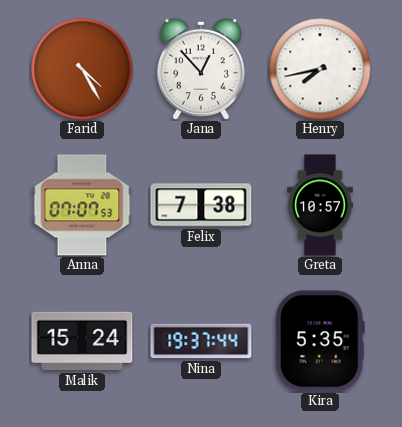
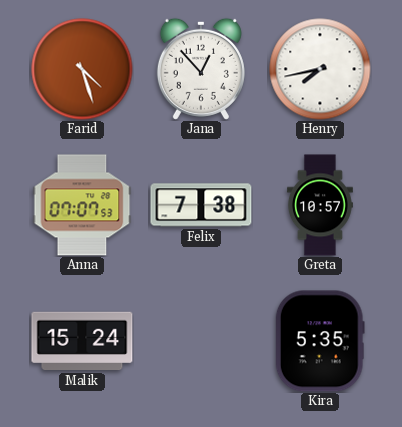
Farid: 4:25 -> 4:27 (82, 69)
Nina: 19:37 -> none (201, 341)
